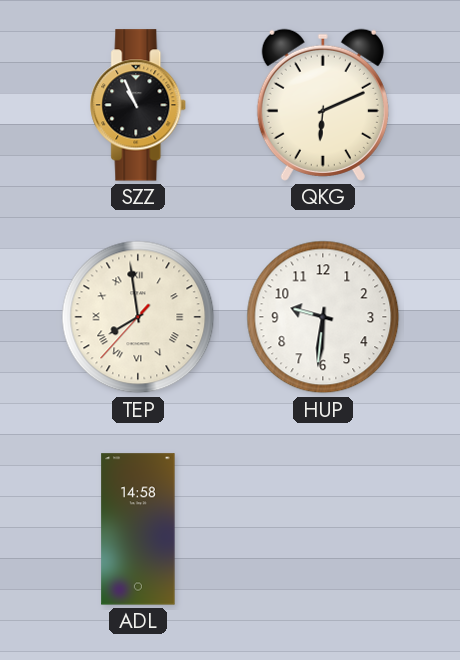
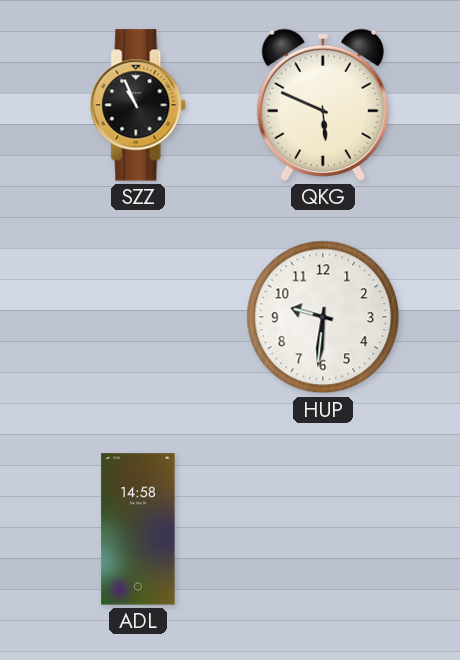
QKG: 6:11 -> 5:49 (323, 105)
TEP: 7:58 -> none (138, 317)
